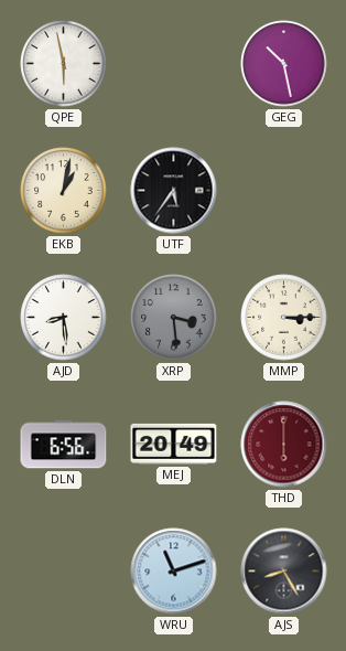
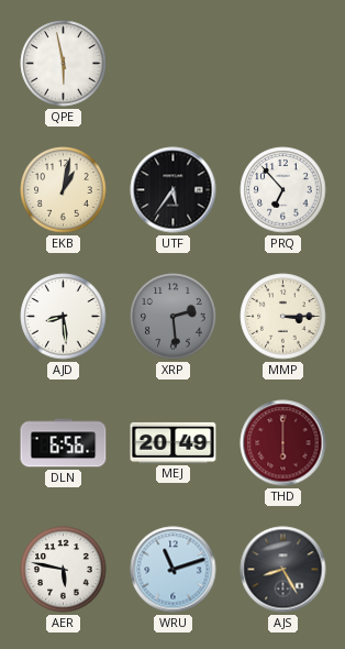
GEG: 10:28 -> none (284, 64)
PRQ: none -> 6:53 (283, 190)
XRP: 3:29 -> 2:29 (174, 317)
AER: none -> 5:47 (64, 570)
